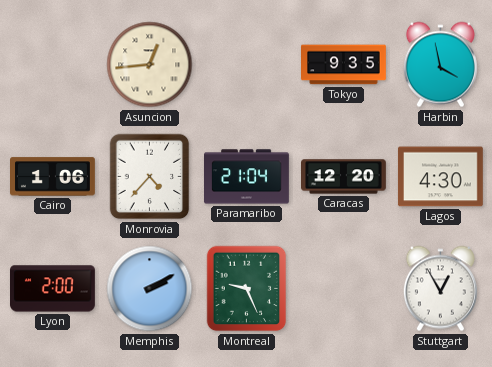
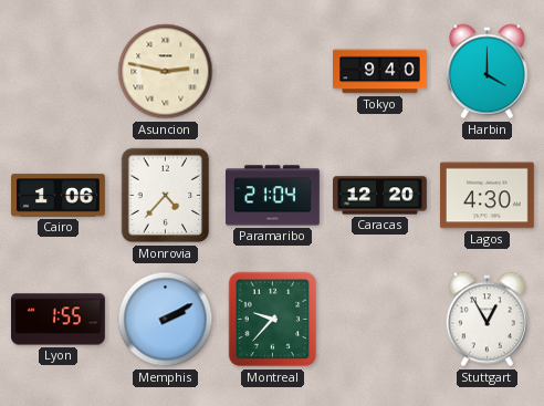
Asuncion: 12:44 -> 2:47 (166, 72)
Tokyo: 9:35 -> 9:40 (380, 72)
Harbin: 3:58 -> 4:00 (487, 72)
Lyon: 2:00 -> 1:55 (59, 320)
Montreal: 9:26 -> 9:37 (273, 320)
